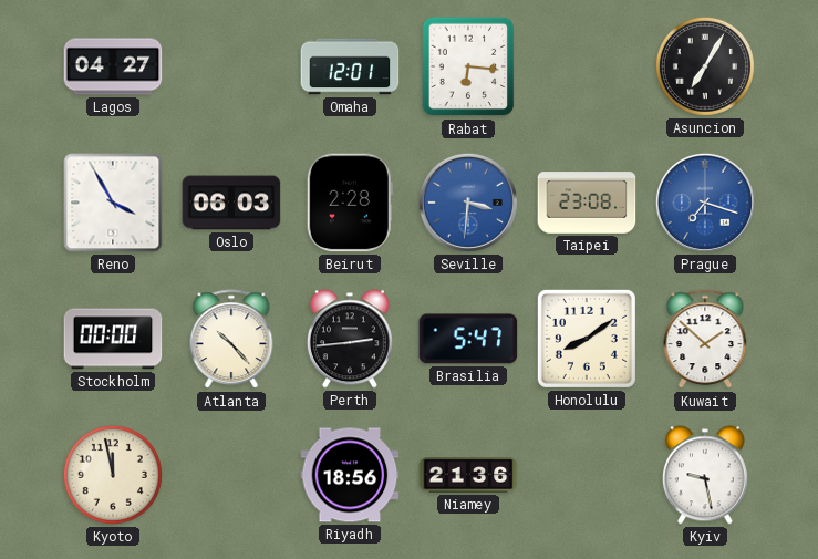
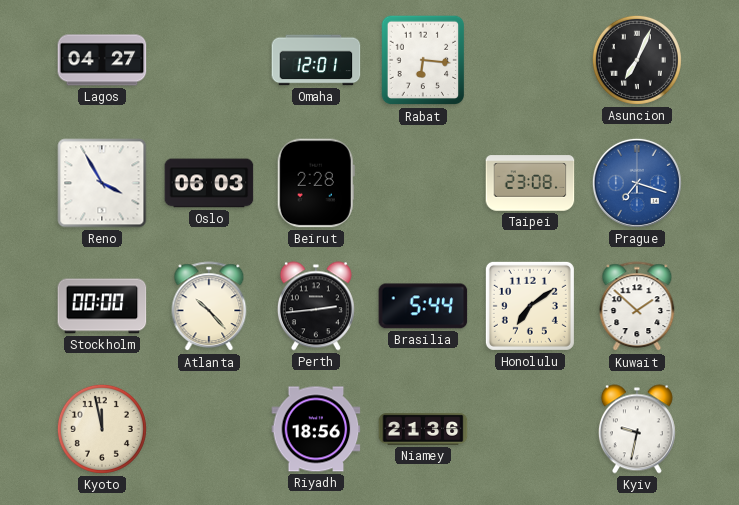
Asuncion: 7:05 -> 7:04 (637, 60)
Seville: 3:31 -> none (468, 203)
Brasilia: 5:47 -> 5:44 (423, 306)
Honolulu: 8:09 -> 7:09 (530, 306)
Kyiv: 9:28 -> 9:32 (637, 429)
